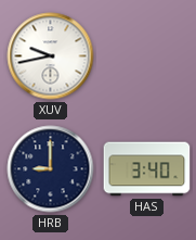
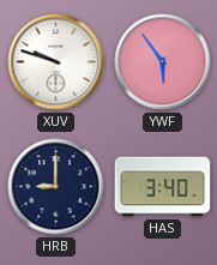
XUV: 9:43 -> 9:48 (56, 62)
YWF: none -> 5:54 (163, 62)
